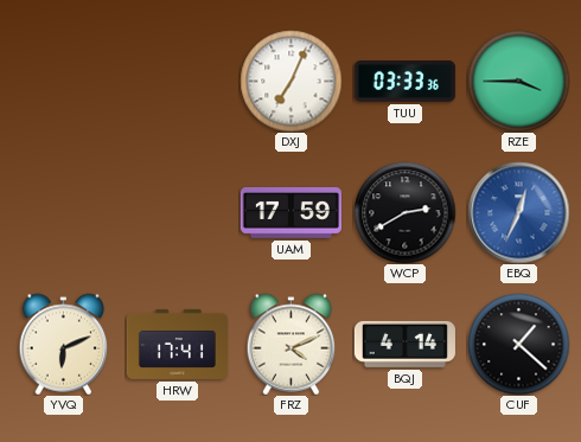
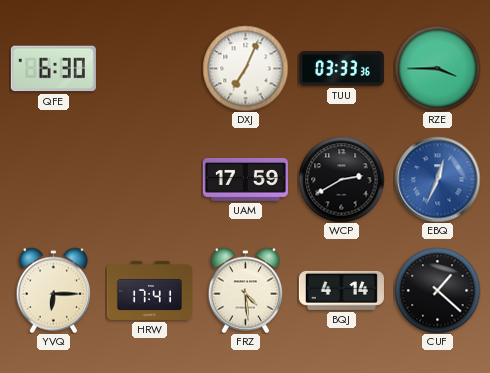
QFE: none -> 6:30 (53, 69)
YVQ: 6:11 -> 6:15 (54, 290)
FRZ: 4:11 -> 4:29 (246, 290)
